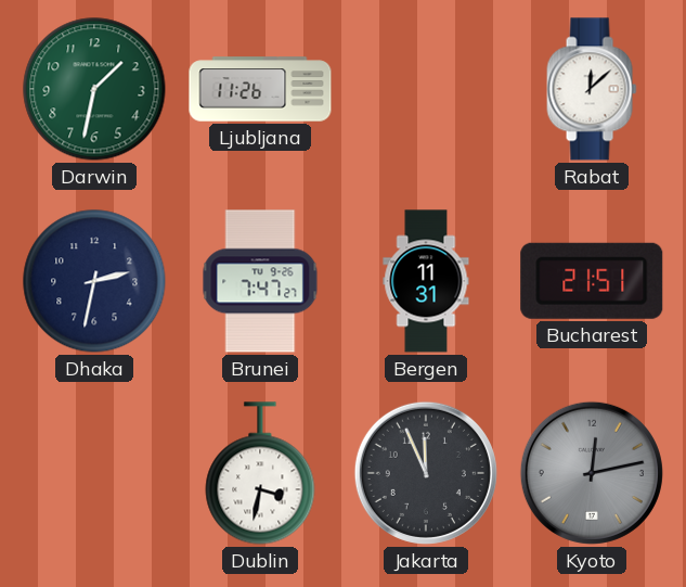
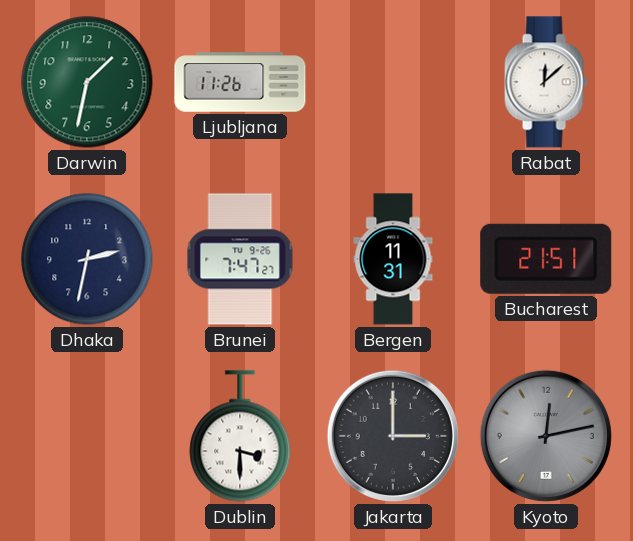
Dublin: 3:32 -> 3:30 (240, 436)
Jakarta: 11:56 -> 3:00 (393, 436)
